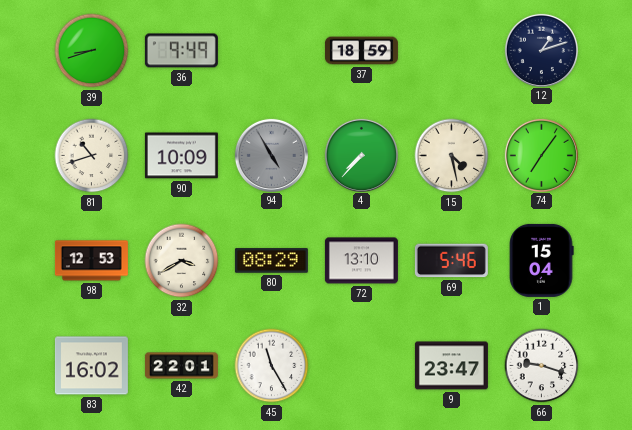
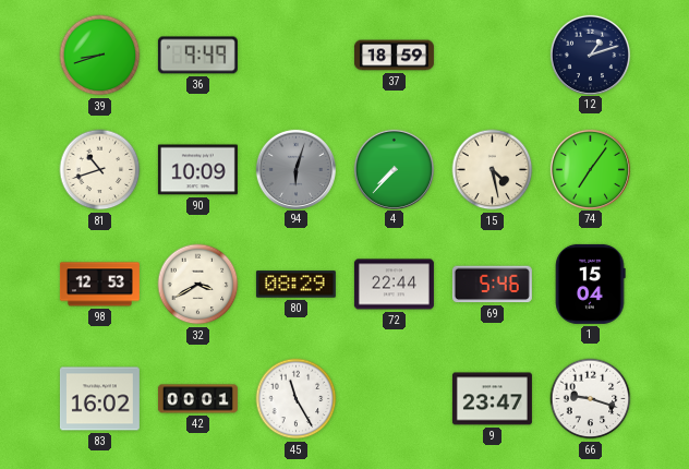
94: 4:55 -> 6:03 (295, 169)
72: 13:10 -> 22:44 (394, 285)
42: 22:01 -> 00:01 (197, 399)
